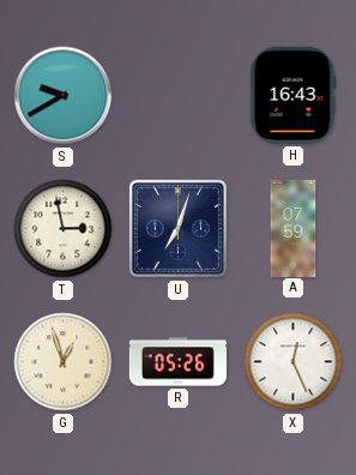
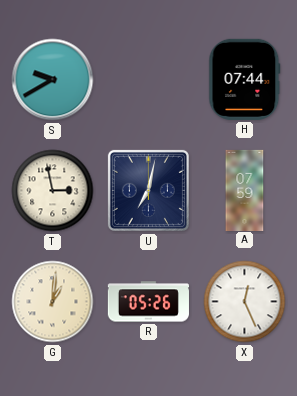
H: 16:43 -> 07:44 (245, 79)
U: 7:03 -> 7:02 (148, 190)
G: 12:57 -> 1:01 (53, 302)
